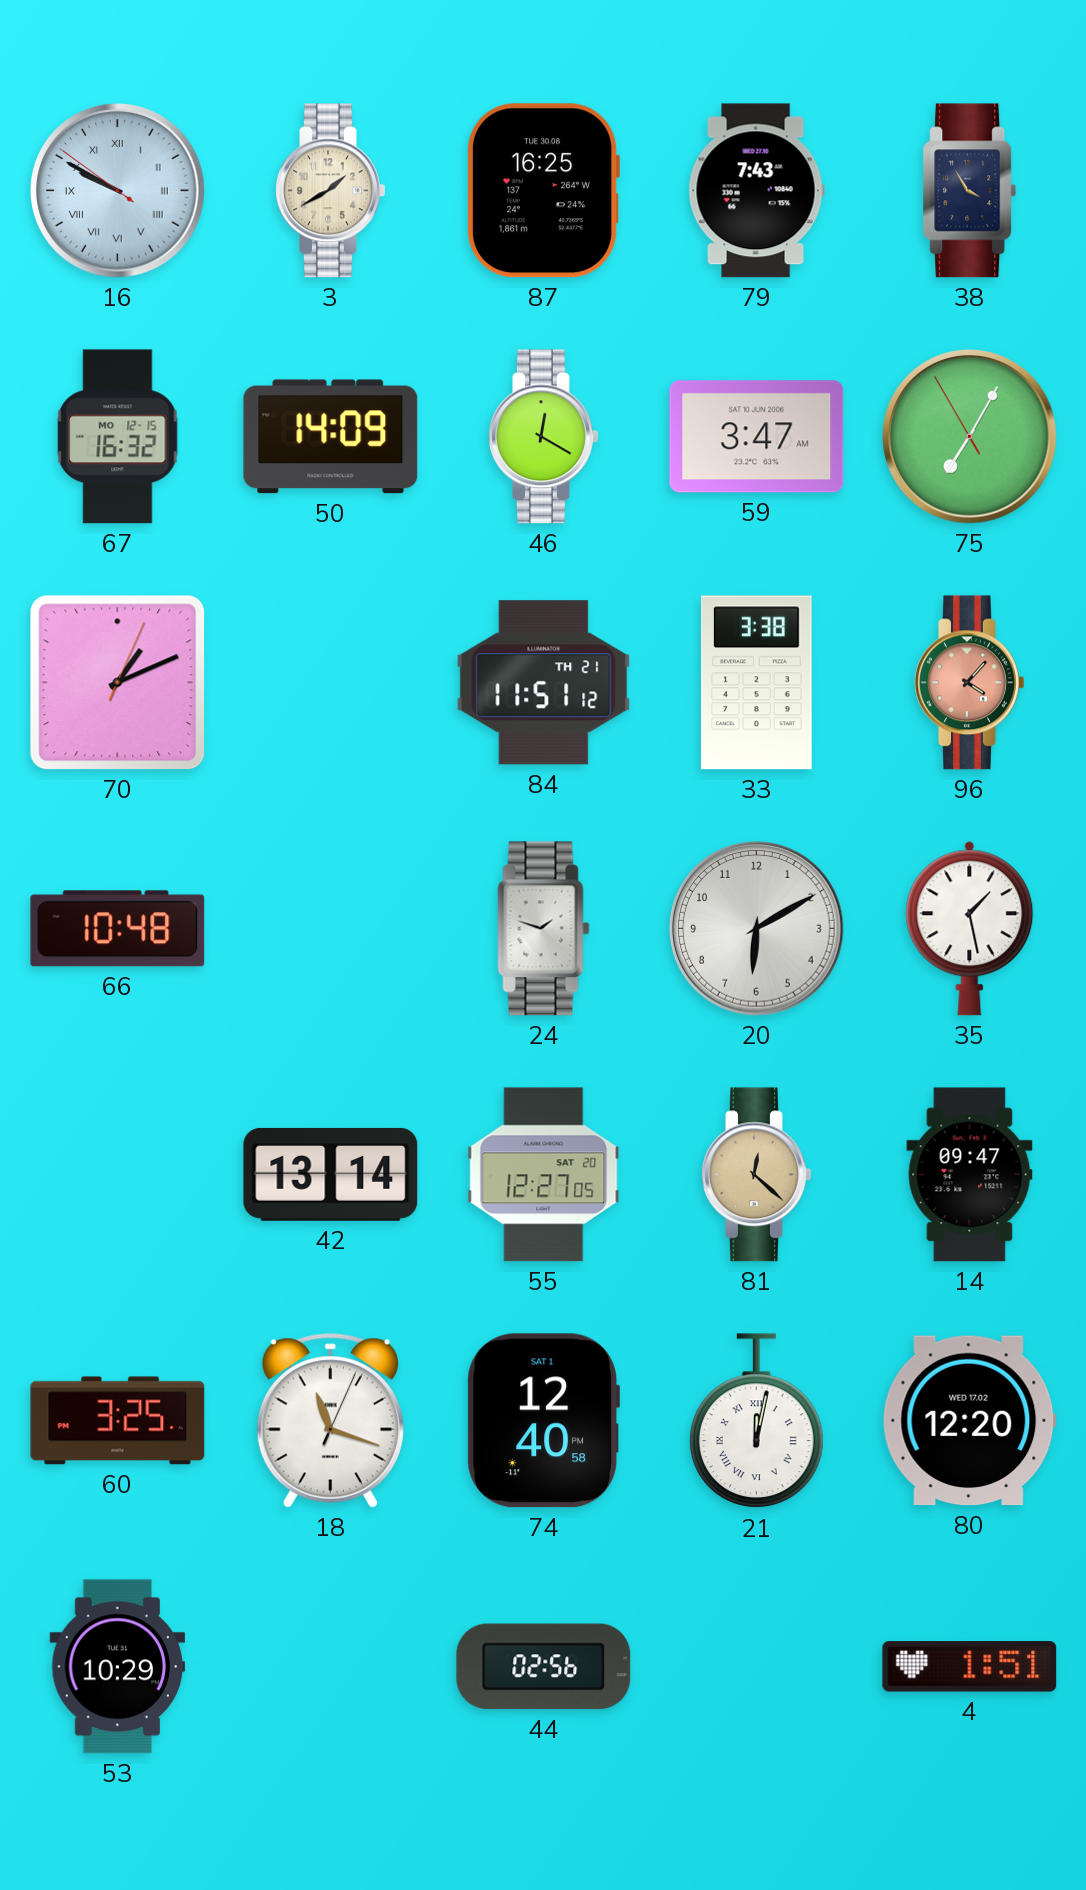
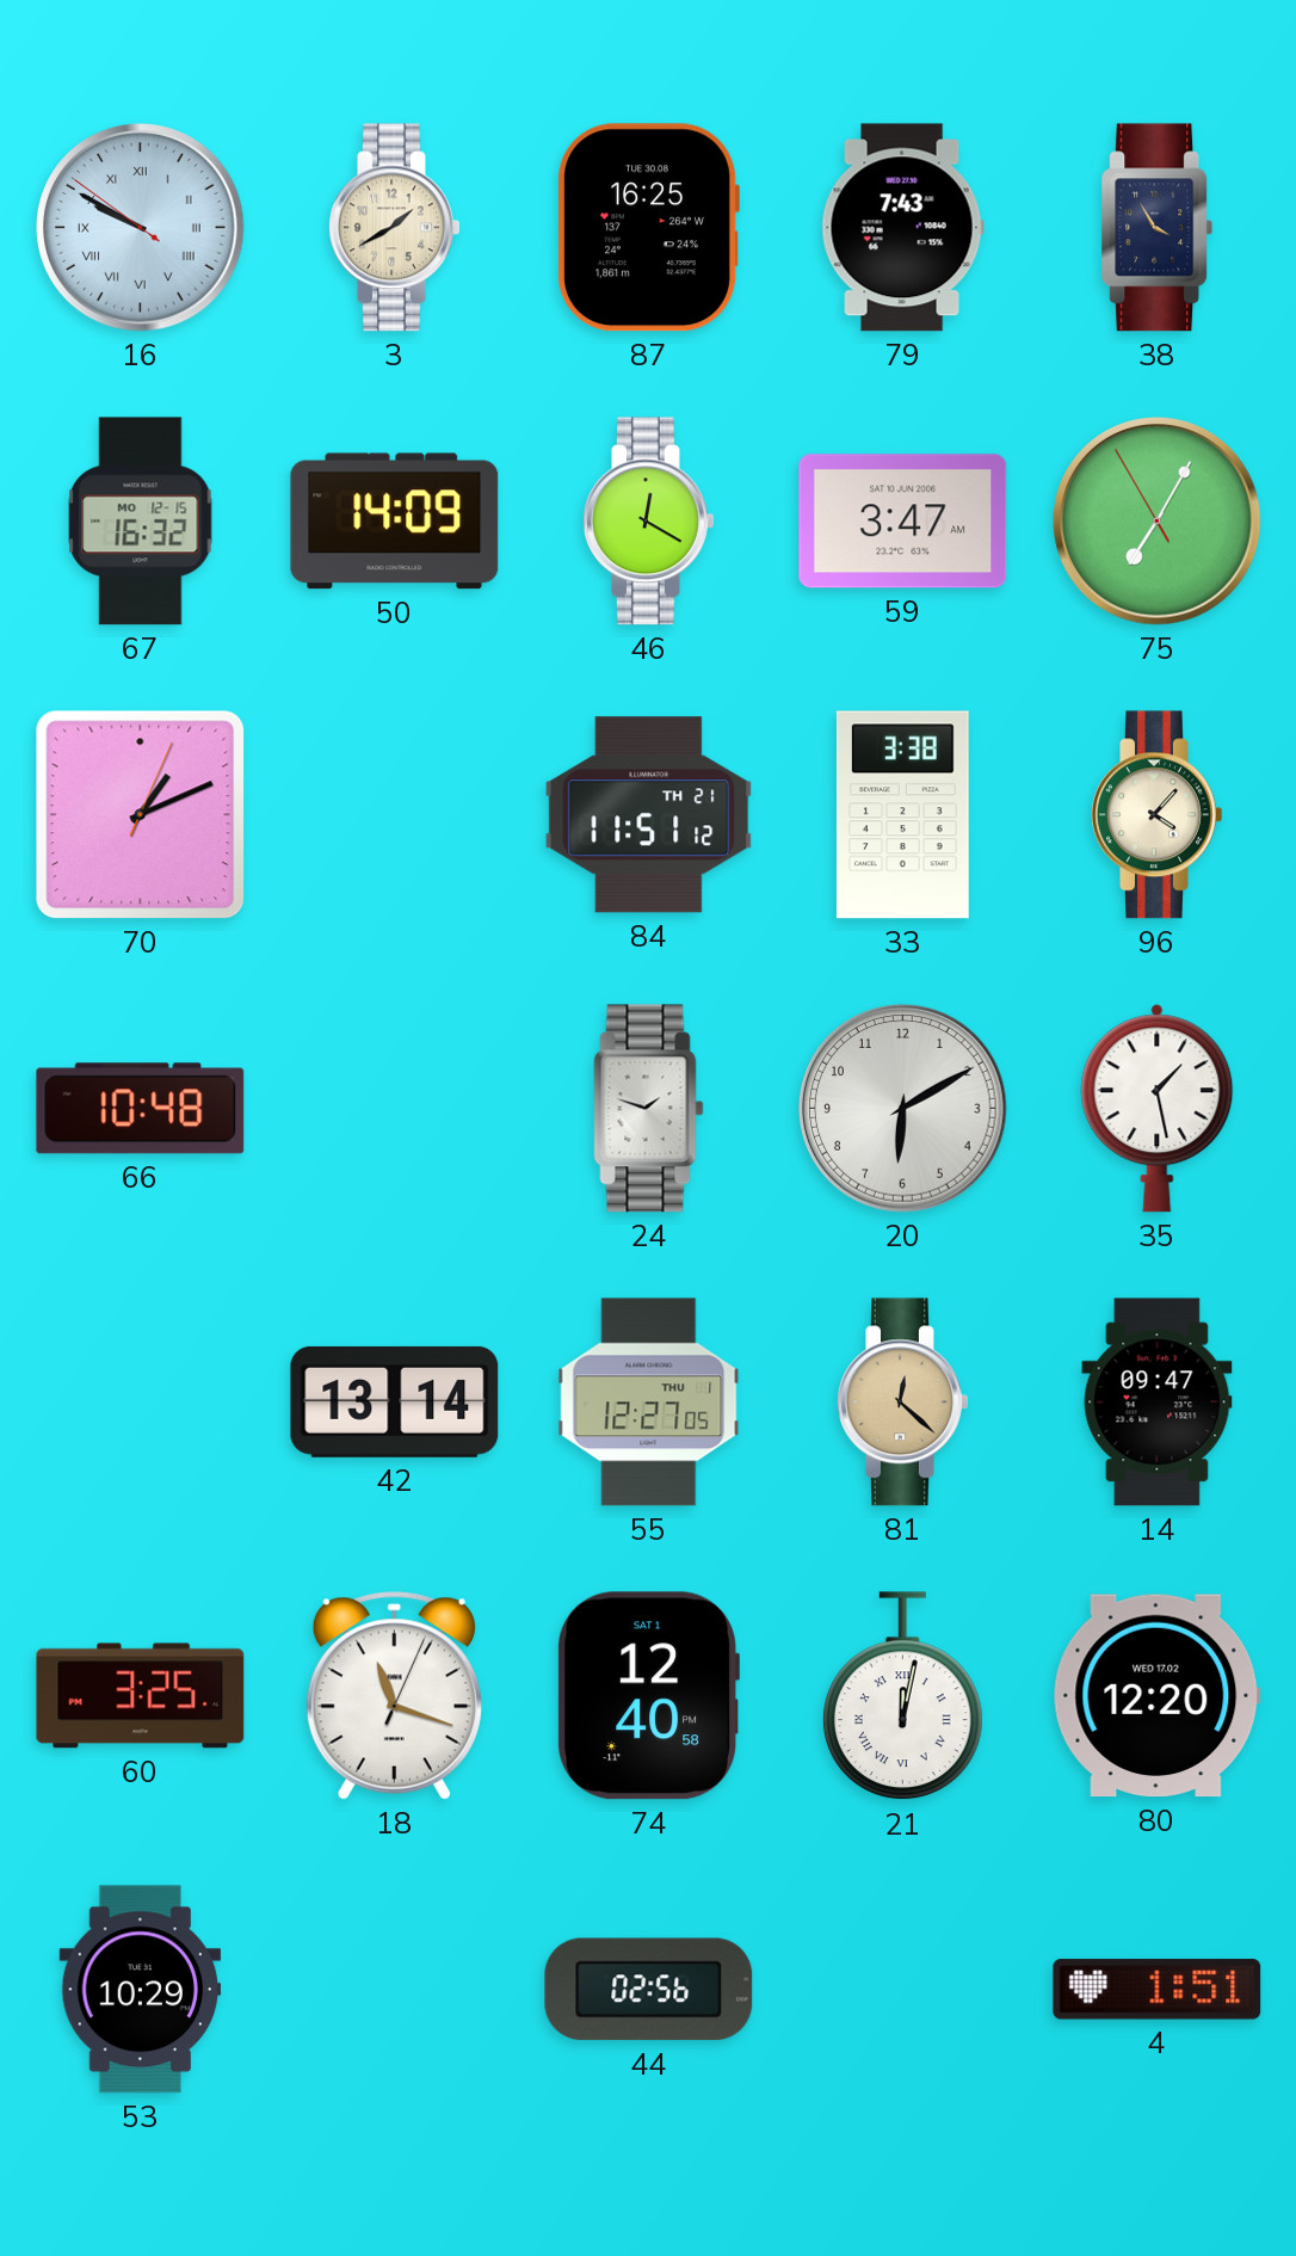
96 dial: salmon -> cream (1158, 815)
55 date: SAT 20 -> THU 1 (649, 1403)
